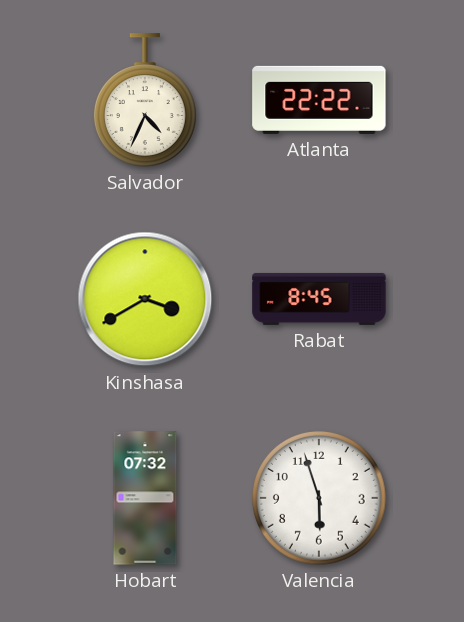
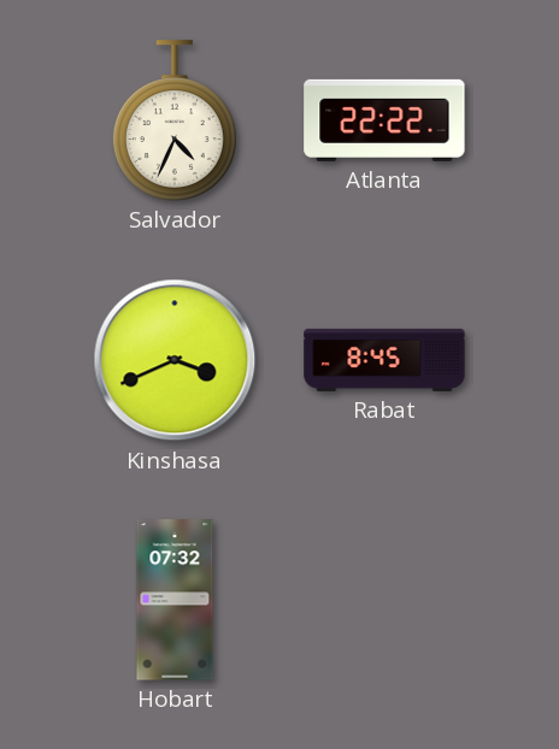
Kinshasa: 3:40 -> 3:41 (175, 360)
Valencia: 5:57 -> none (319, 498)
